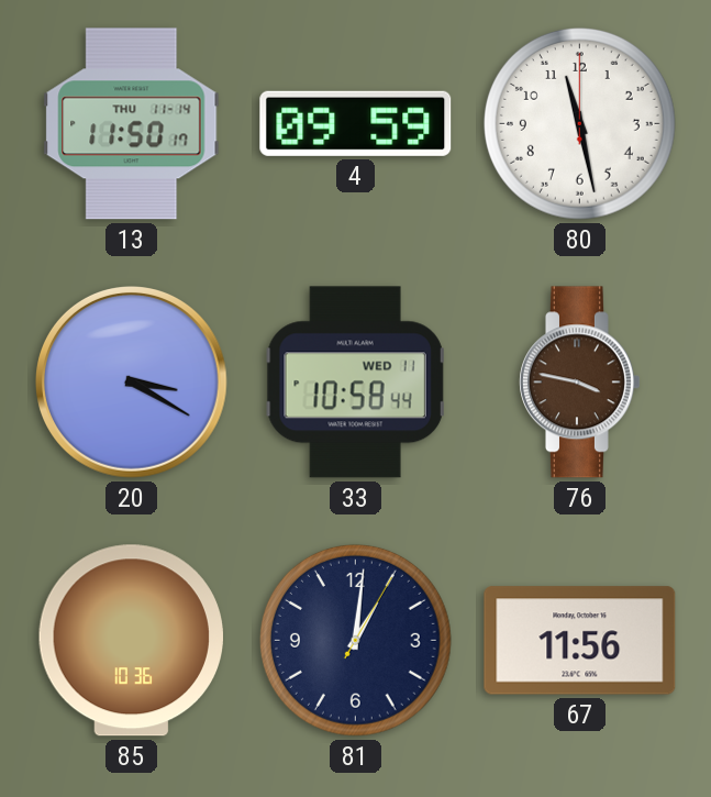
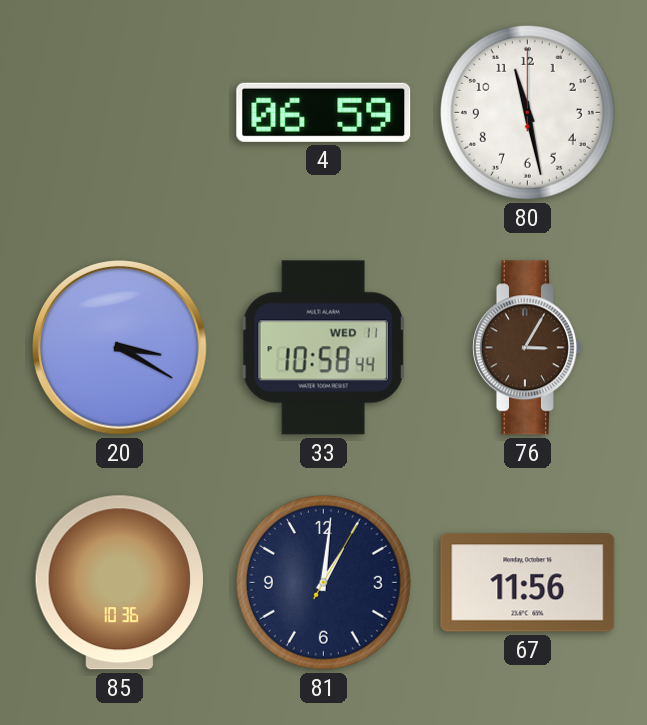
13: 11:50 -> none (132, 124)
4: 09:59 -> 06:59 (324, 112)
76: 3:47 -> 3:05 (528, 348)
